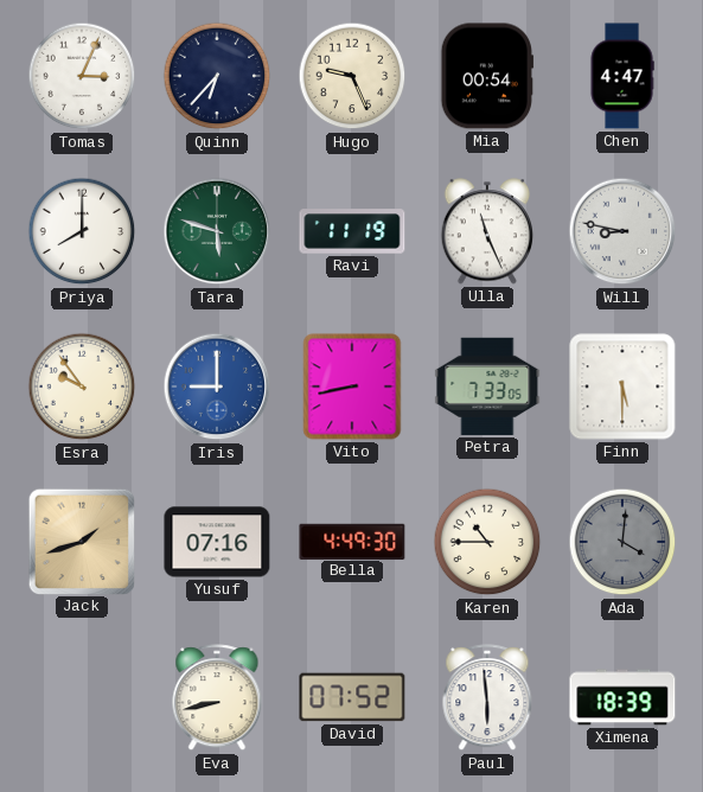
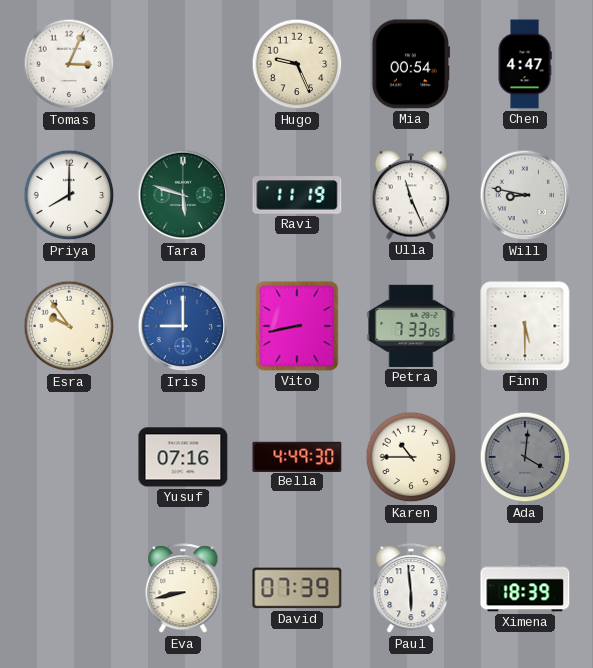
Quinn: 6:37 -> none (217, 76)
Jack: 1:42 -> none (81, 541)
David: 07:52 -> 07:39 (297, 588)
